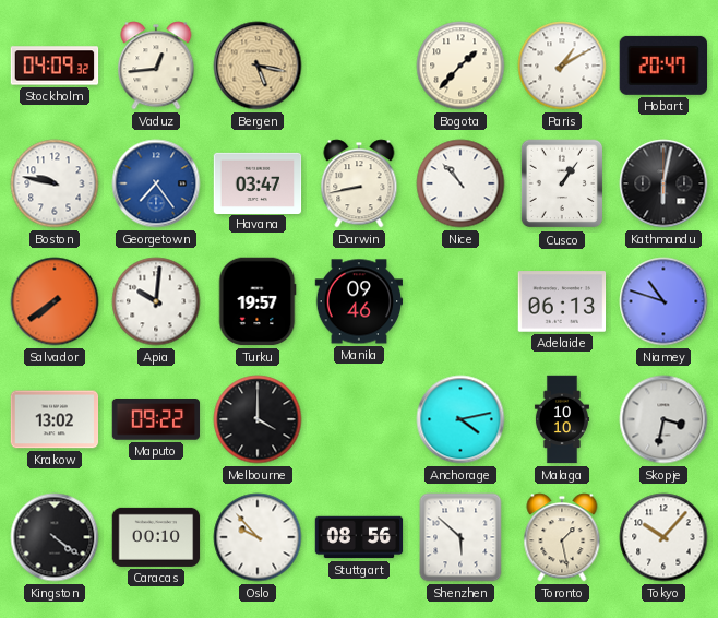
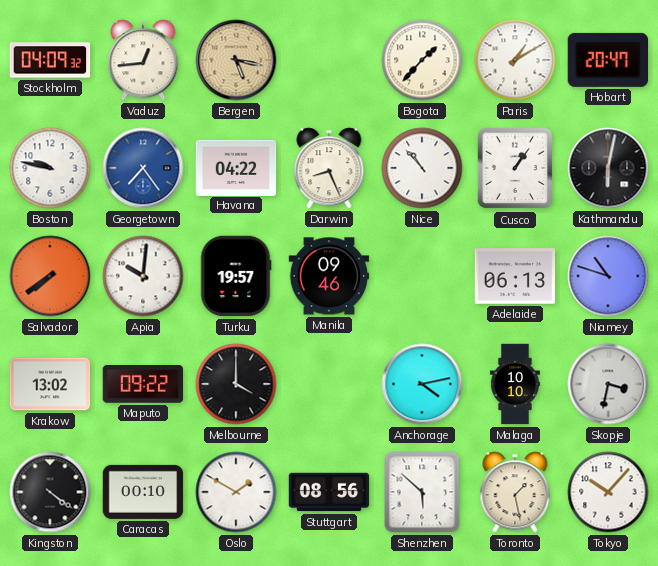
Havana: 03:47 -> 04:22 (236, 167)
Darwin: 8:43 -> 8:26 (329, 168)
Oslo: 9:53 -> 1:50 (236, 492)
